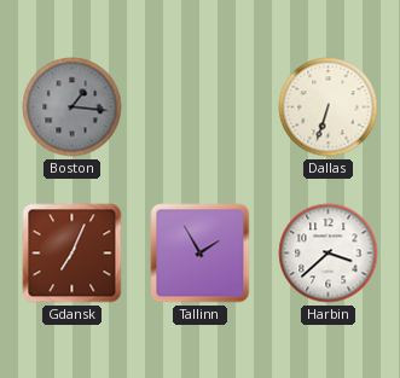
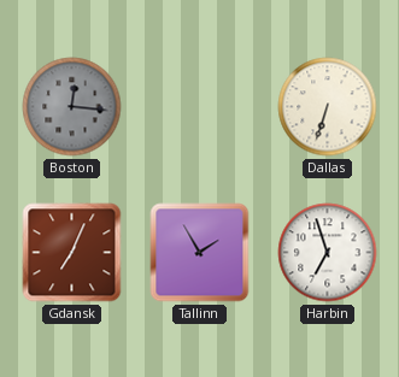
Boston: 1:16 -> 12:16 (72, 107)
Harbin: 3:38 -> 6:57 (328, 253)
